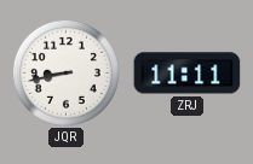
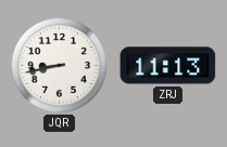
ZRJ: 11:11 -> 11:13 (168, 66)
